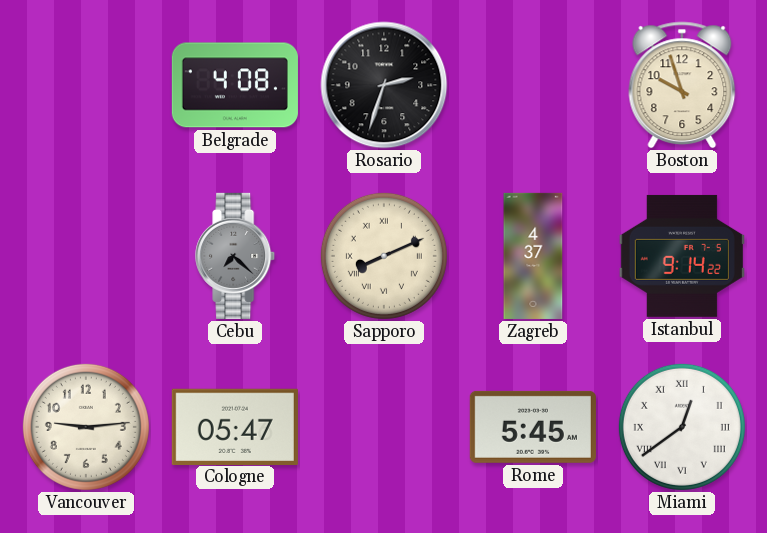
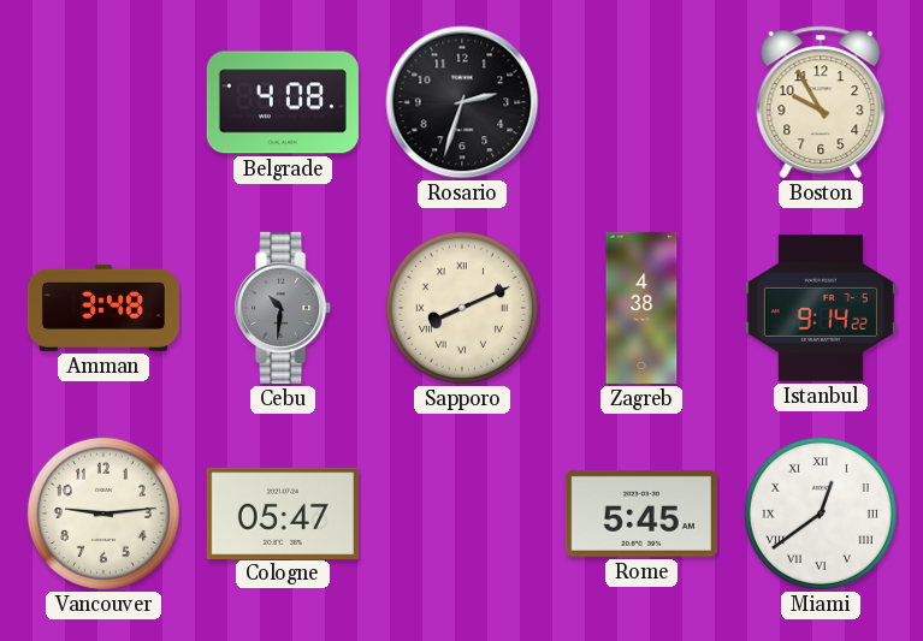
Boston: 9:57 -> 9:55 (821, 102)
Amman: none -> 3:48 (103, 308)
Cebu: 7:22 -> 10:31 (284, 308)
Zagreb: 4:37 -> 4:38 (641, 308)
